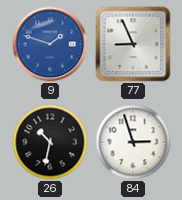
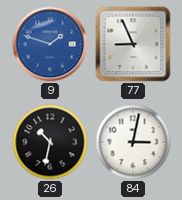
84: 2:57 -> 3:02 (133, 142)
